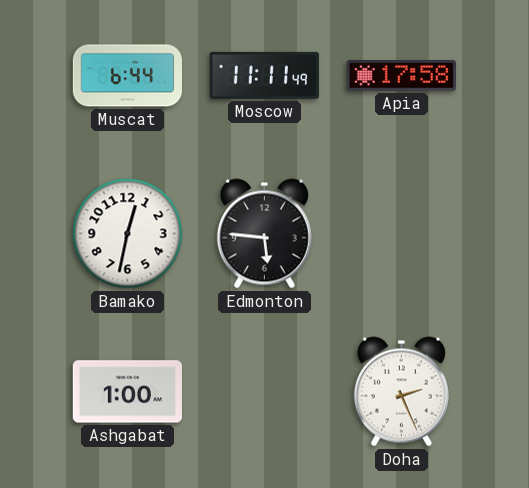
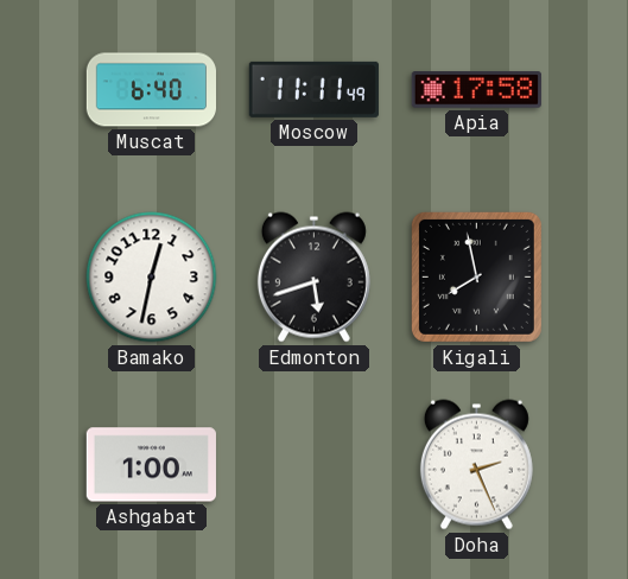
Muscat: 6:44 -> 6:40 (151, 90)
Edmonton: 5:46 -> 5:42 (313, 278)
Kigali: none -> 7:58 (476, 276)
